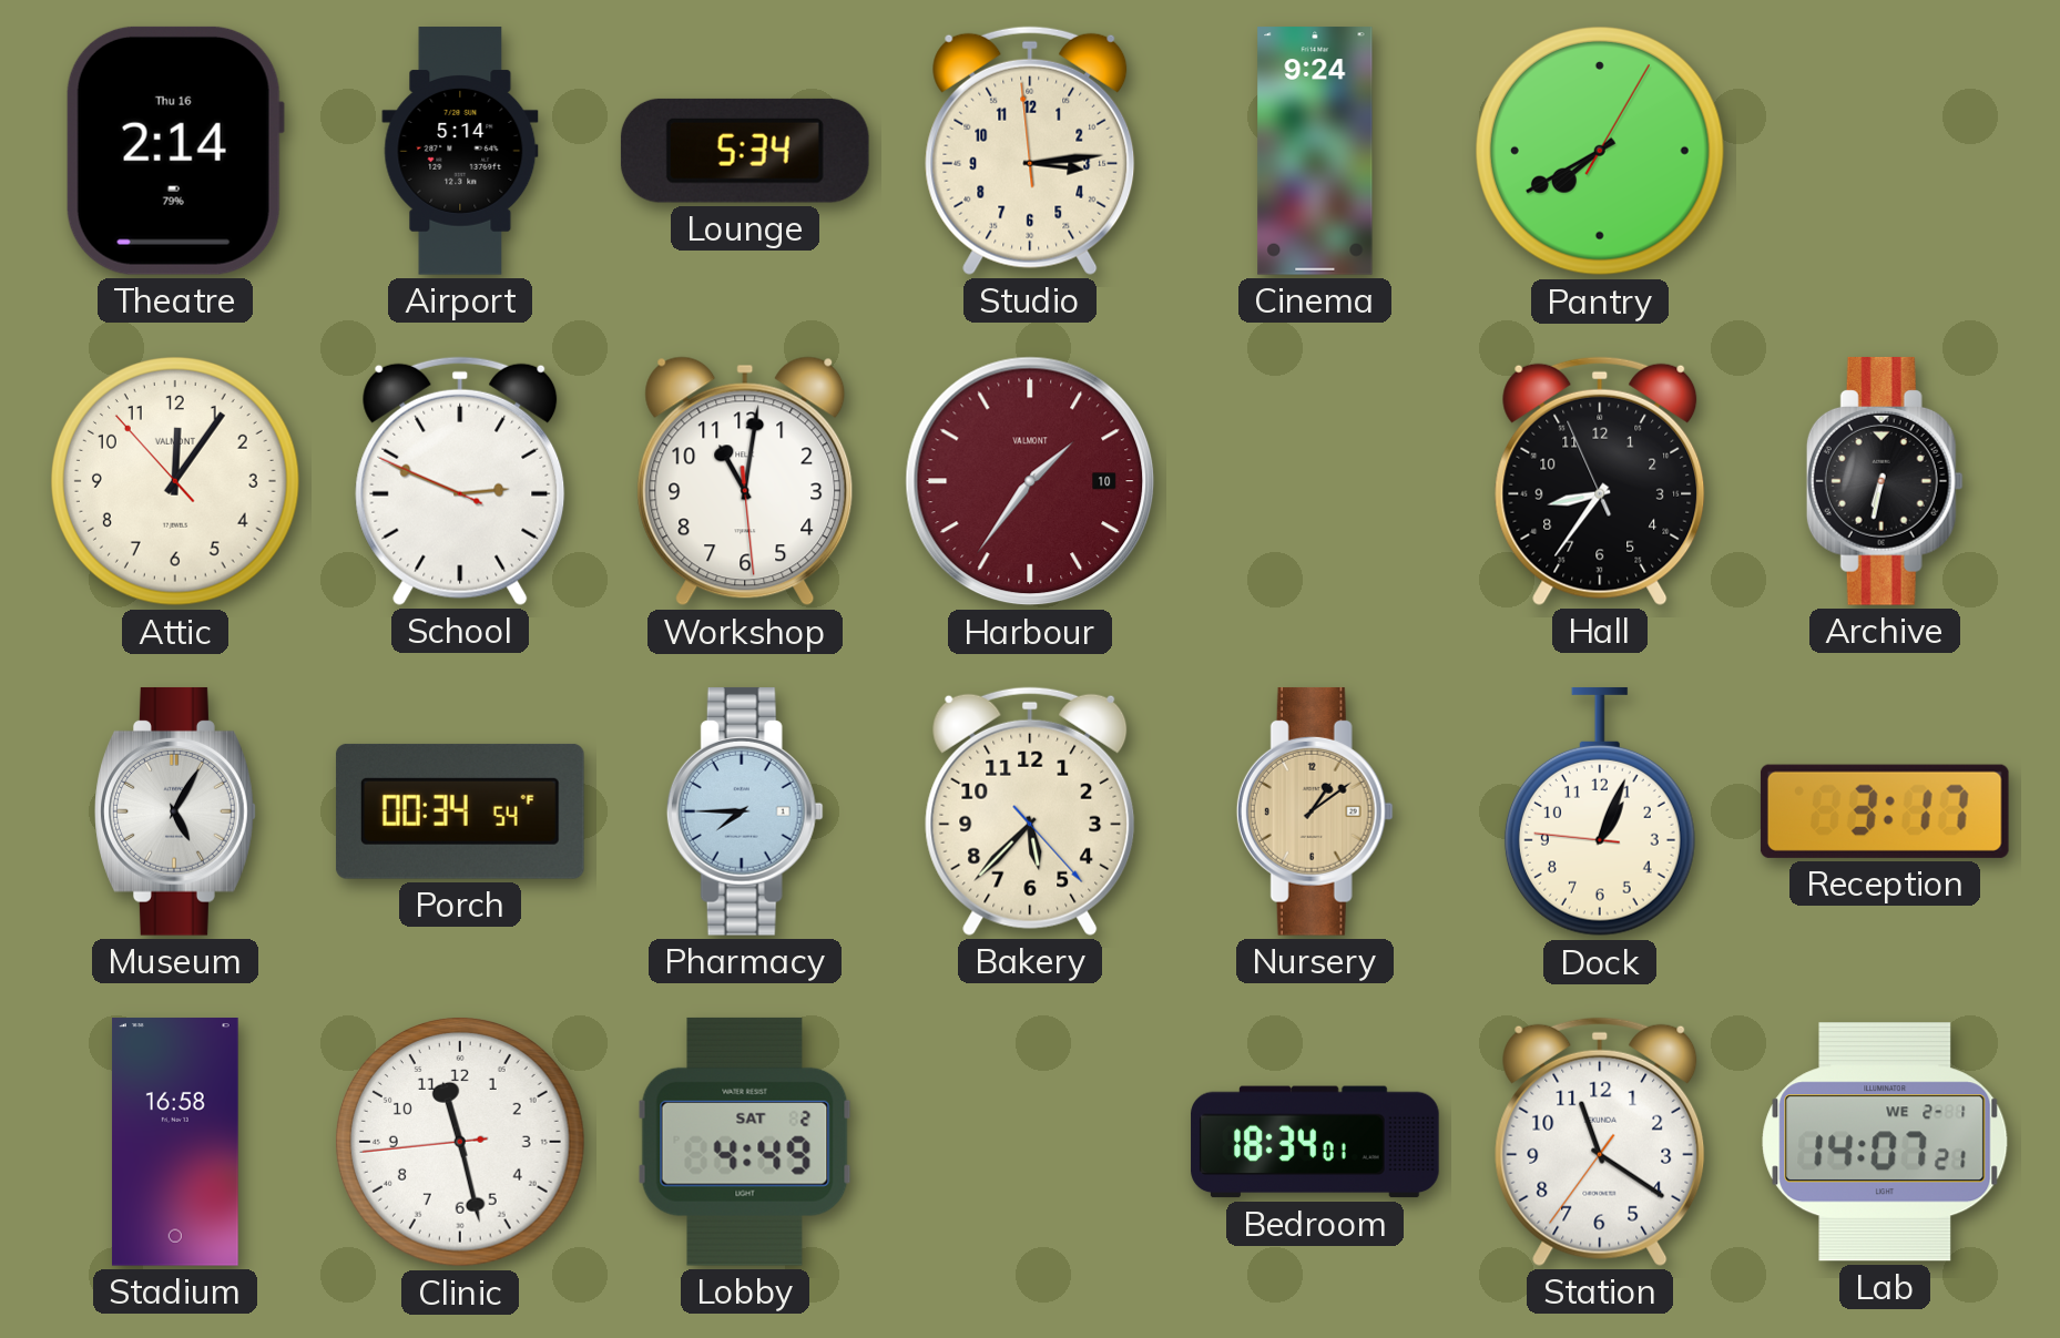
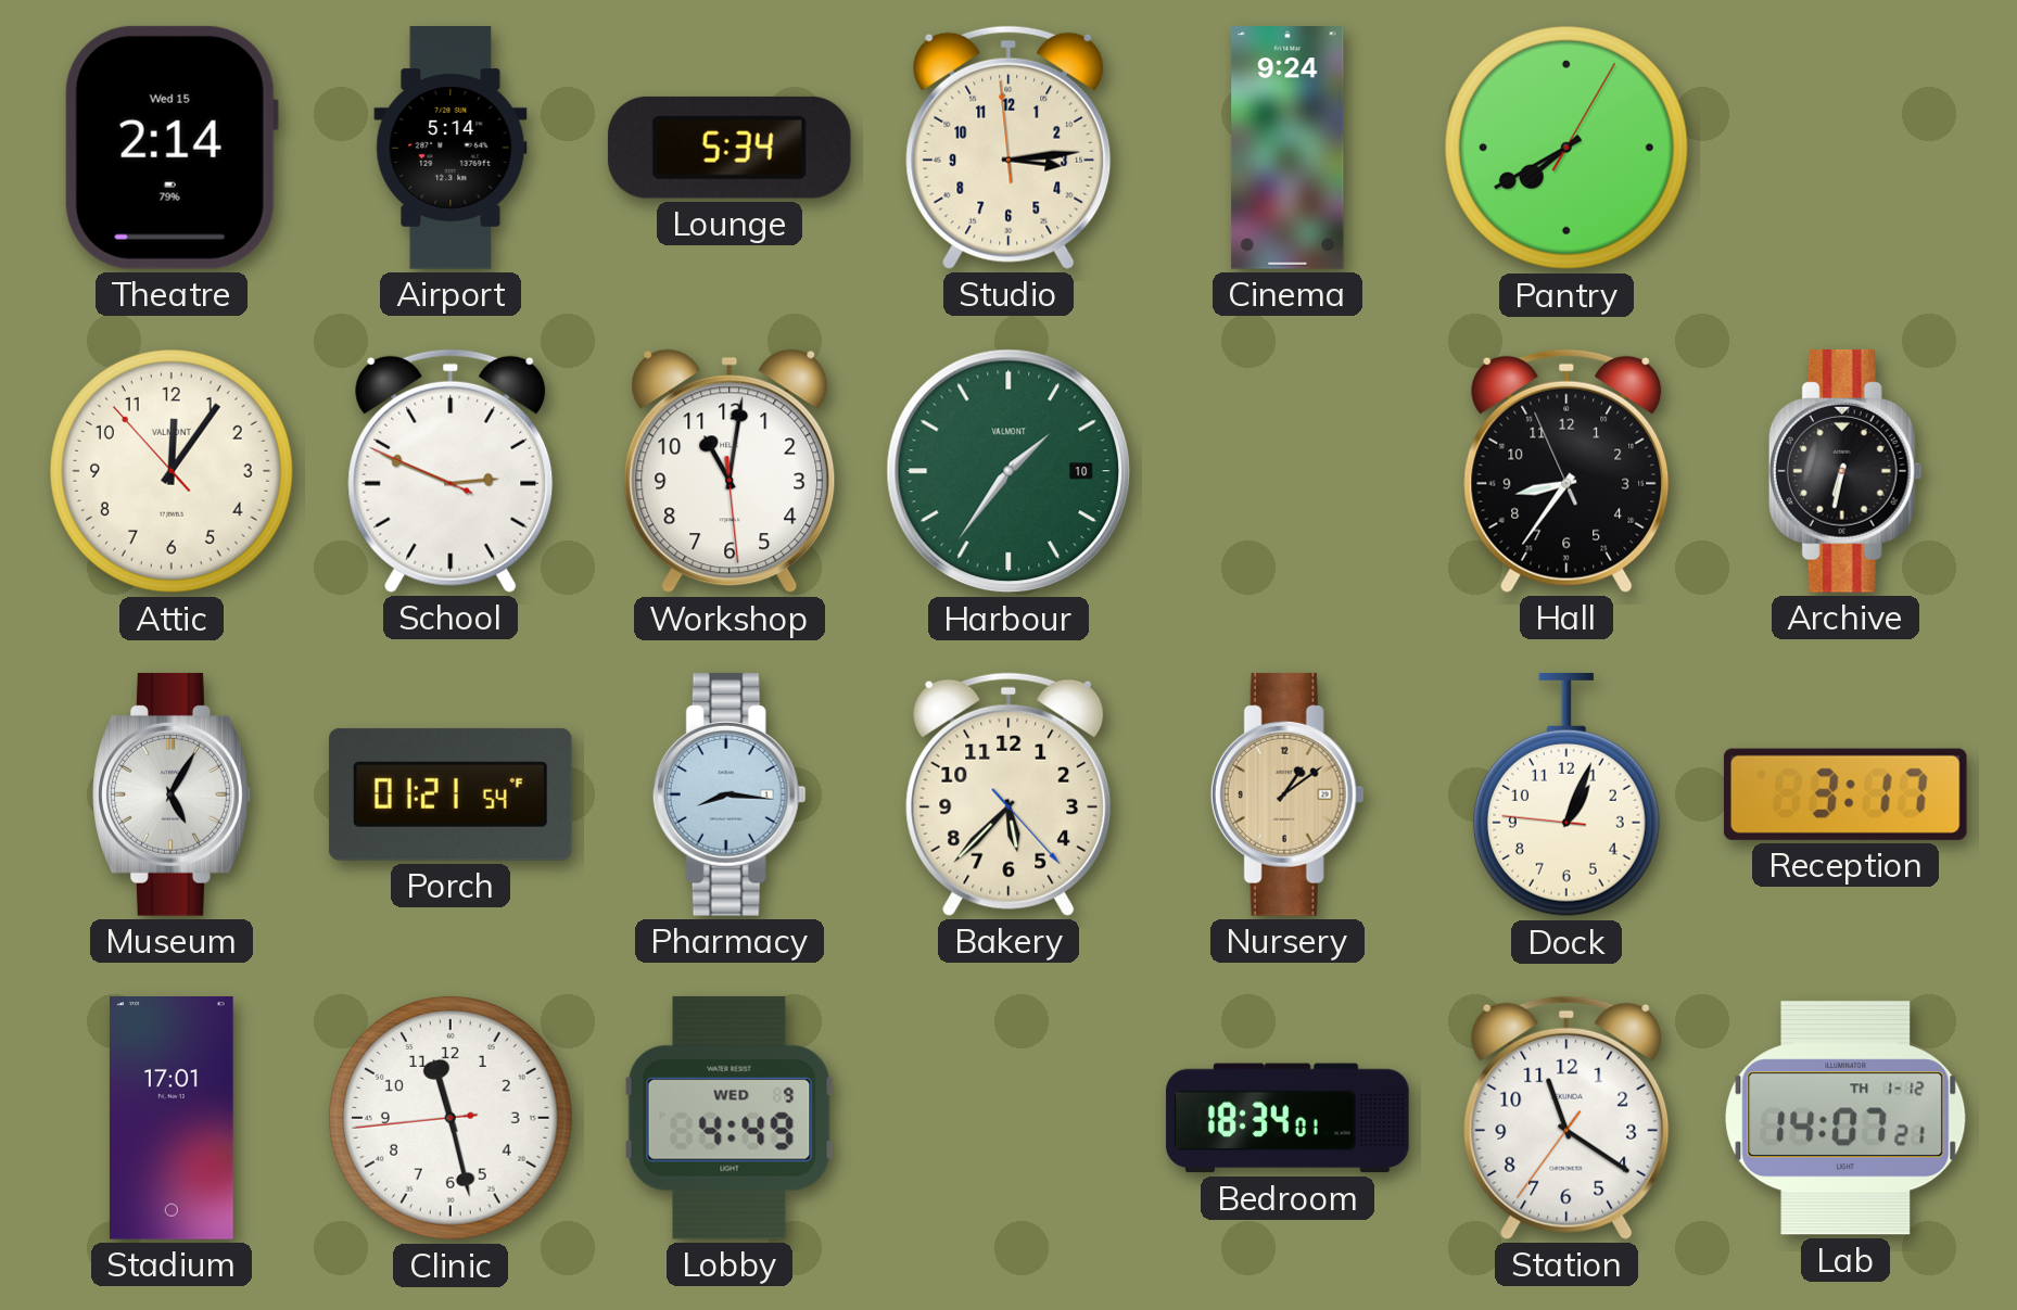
Theatre date: Thu 16 -> Wed 15 (172, 148)
Harbour dial: burgundy -> green (1008, 471)
Porch: 00:34 -> 01:21 (451, 794)
Pharmacy: 7:45 -> 8:16 (730, 794)
Stadium: 16:58 -> 17:01 (172, 1119)
Lobby date: SAT 2 -> WED 9 (730, 1118)
Lab date: WE 2-1 -> TH 1-12 (1845, 1118)
